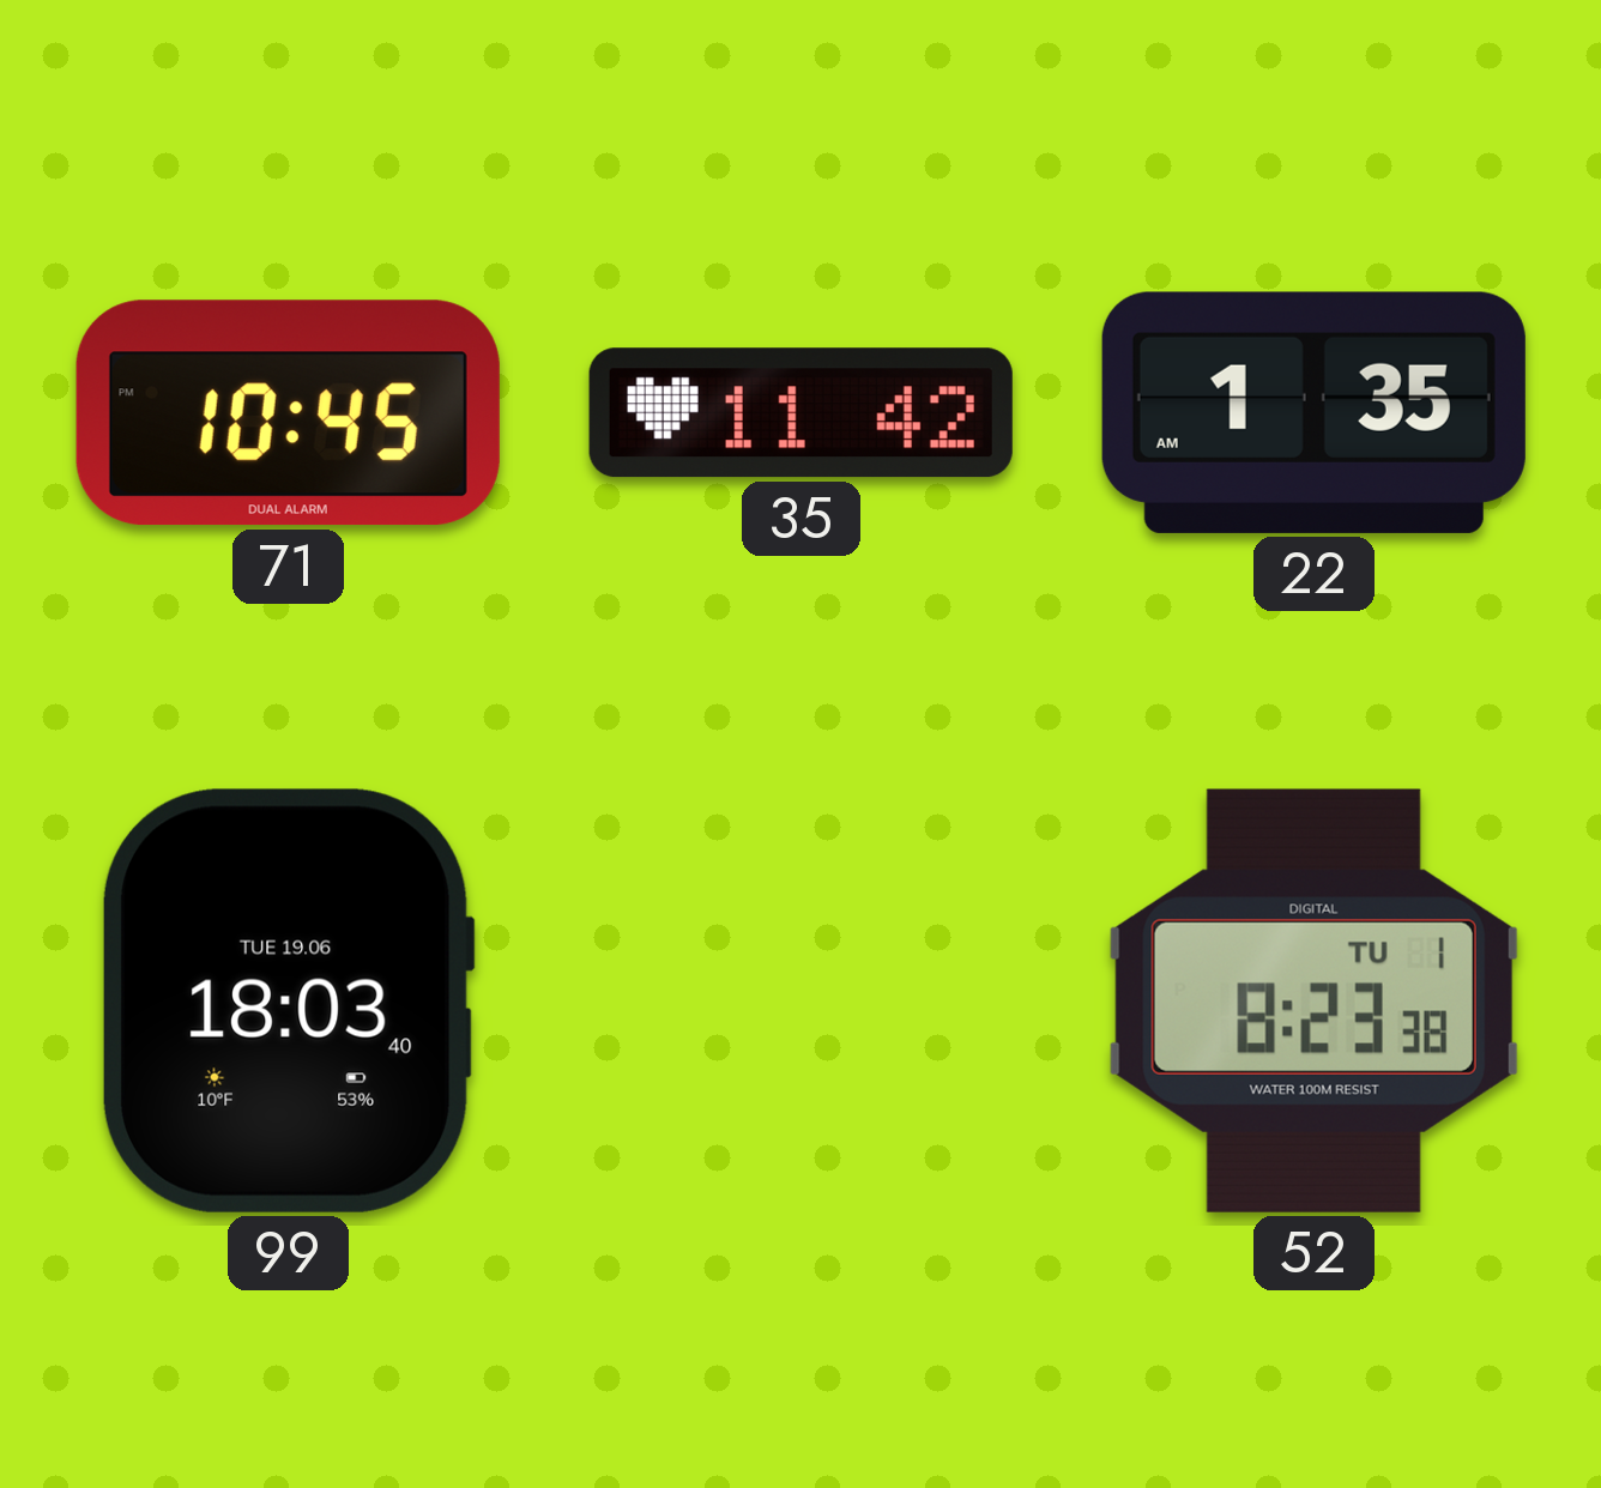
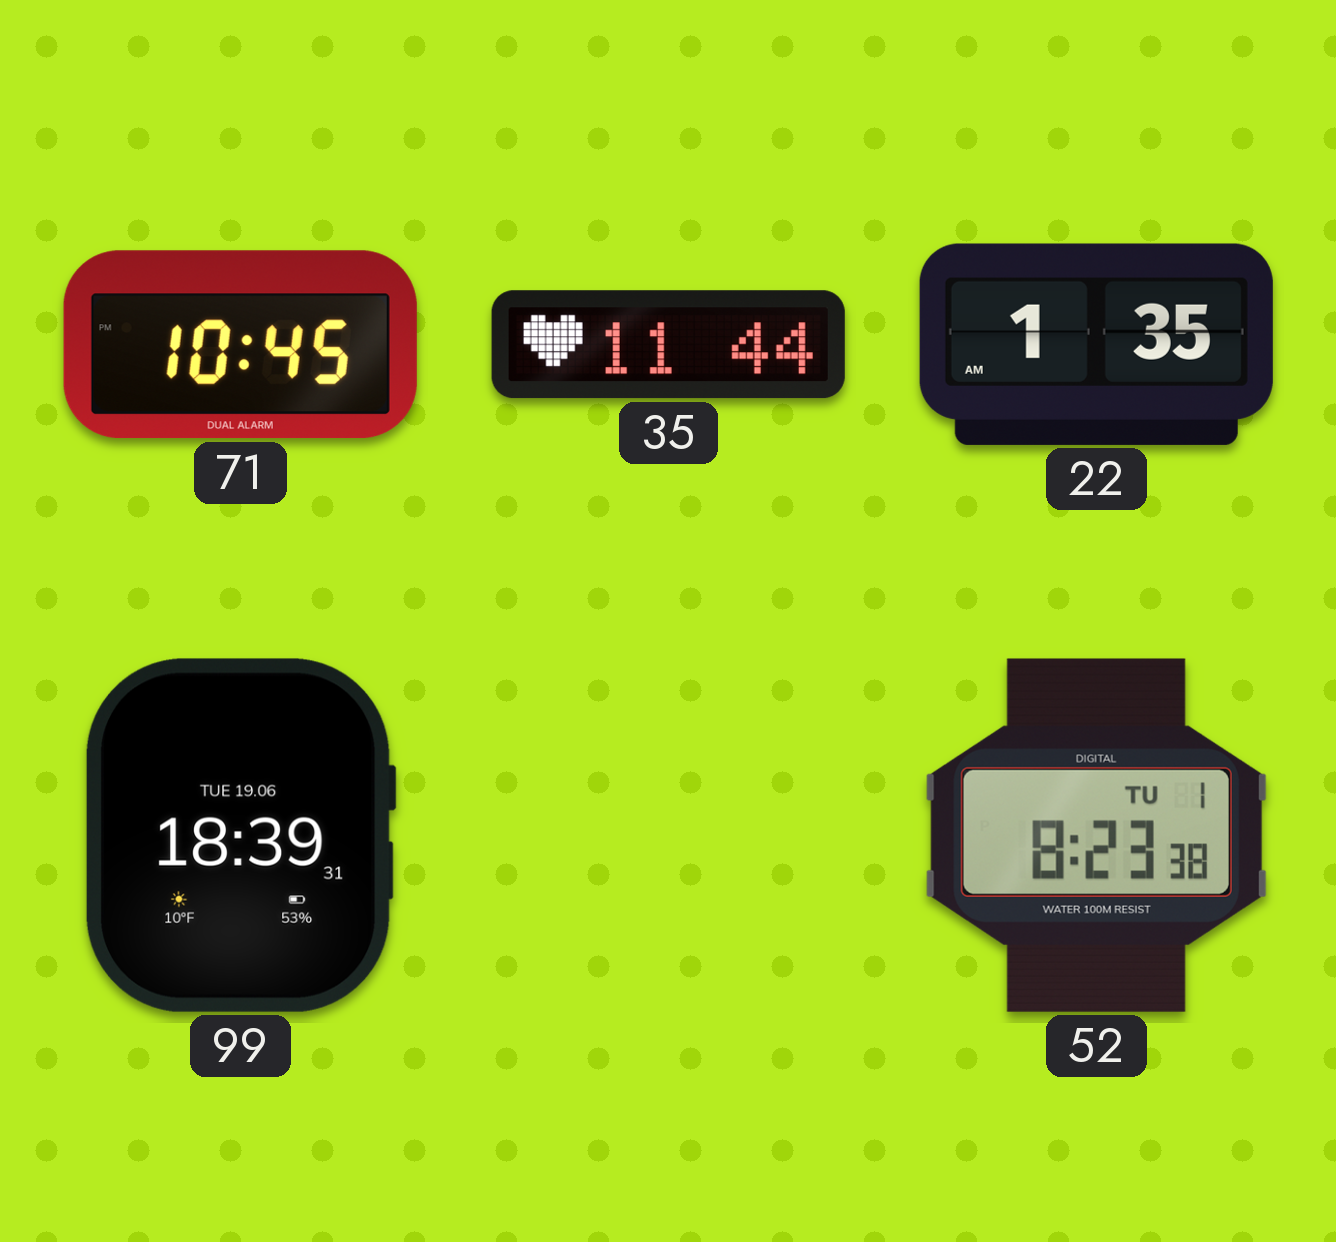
35: 11:42 -> 11:44 (668, 345)
99: 18:03 -> 18:39 (240, 835)
